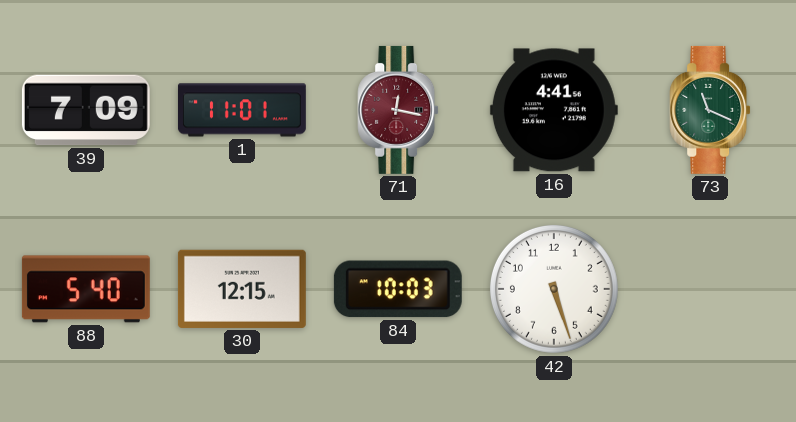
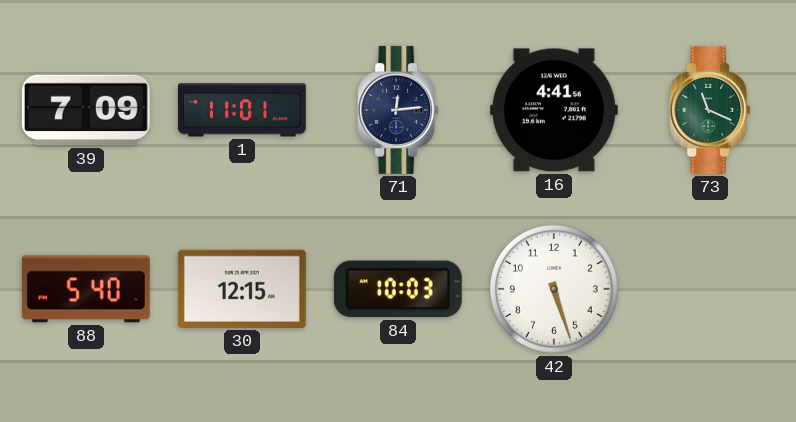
71: 12:17 -> 12:14 (398, 110)
71 dial: burgundy -> navy (398, 110)
